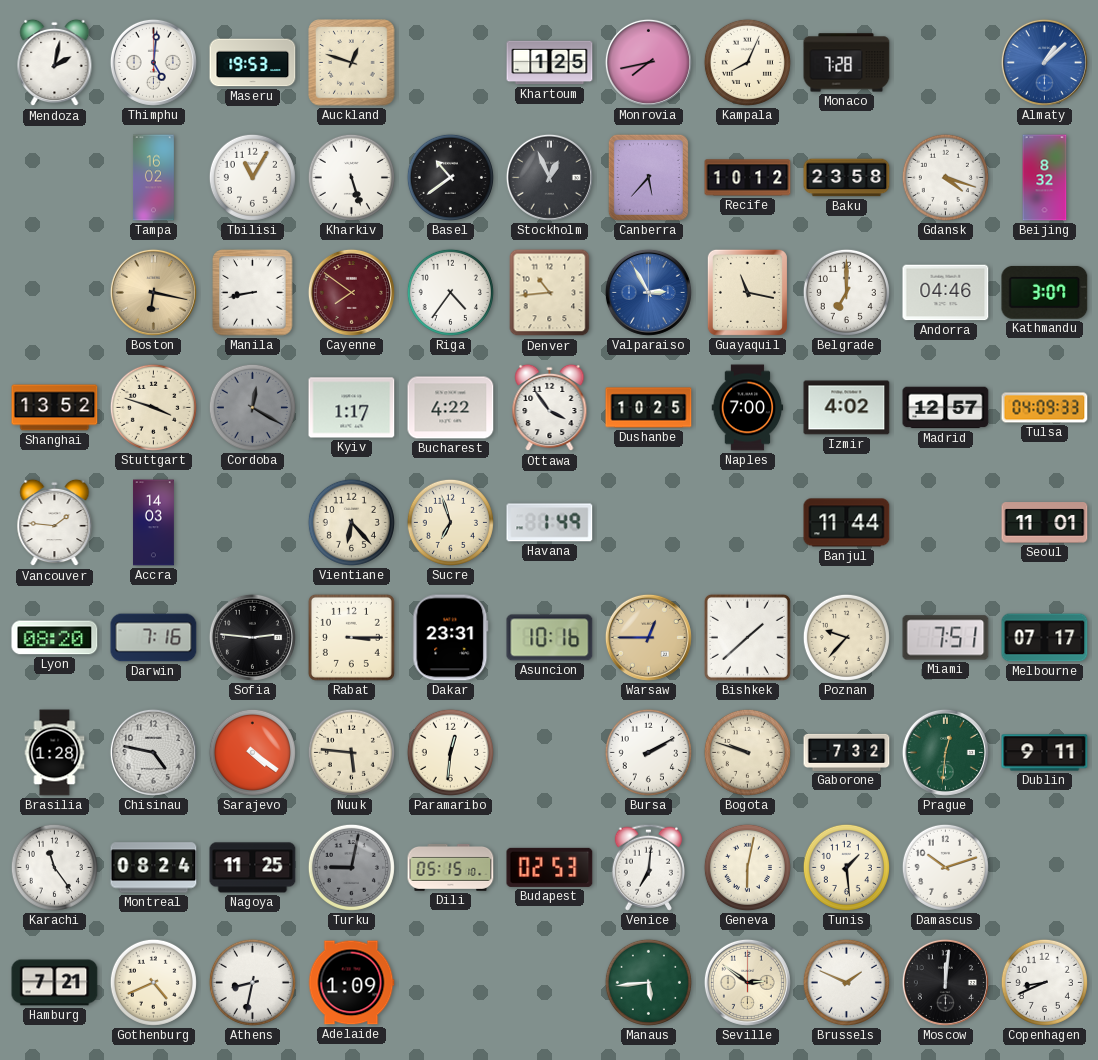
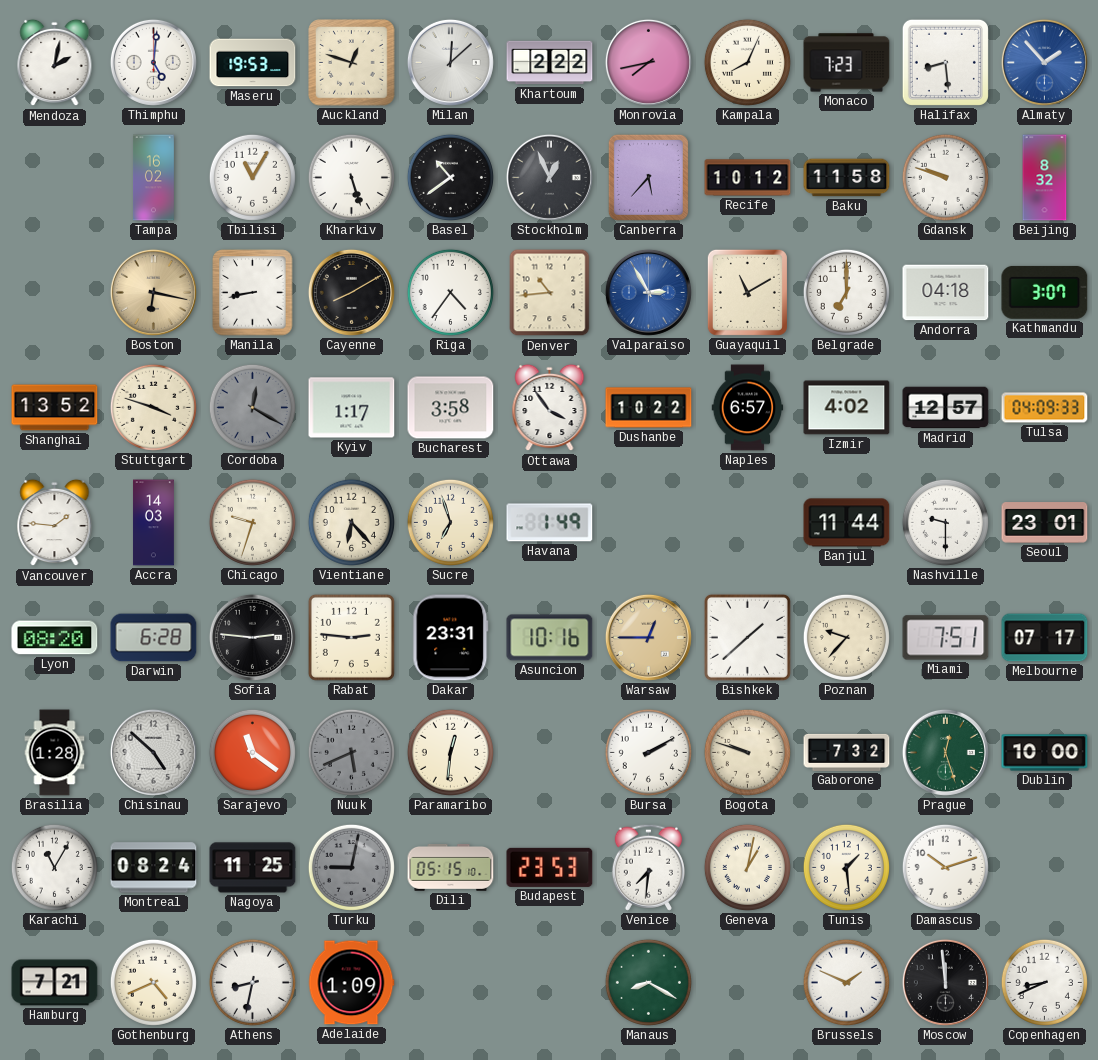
Milan: none -> 12:08 (450, 62)
Khartoum: 1:25 -> 2:22 (550, 63)
Monaco: 7:28 -> 7:23 (847, 63)
Halifax: none -> 8:29 (945, 62)
Almaty: 1:08 -> 1:53 (1044, 62)
Baku: 23:58 -> 11:58 (847, 178)
Gdansk: 4:18 -> 9:48 (945, 177)
Cayenne: 7:51 -> 8:10 (351, 292)
Cayenne dial: burgundy -> black (351, 292)
Guayaquil: 11:17 -> 11:10 (747, 292)
Andorra: 04:46 -> 04:18 (946, 293)
Bucharest: 4:22 -> 3:58 (451, 408)
Dushanbe: 10:25 -> 10:22 (649, 408)
Naples: 7:00 -> 6:57 (748, 408)
Chicago: none -> 9:33 (252, 522)
Nashville: none -> 9:30 (945, 522)
Seoul: 11:01 -> 23:01 (1045, 523)
Darwin: 7:16 -> 6:28 (154, 638)
Rabat: 3:15 -> 2:46 (351, 637)
Chisinau: 4:47 -> 4:52 (153, 752)
Sarajevo: 4:21 -> 11:21 (252, 752)
Nuuk: 5:46 -> 5:41 (351, 752)
Nuuk dial: cream -> grey (351, 752)
Prague: 12:31 -> 12:27 (945, 752)
Dublin: 9:11 -> 10:00 (1045, 753)
Karachi: 11:24 -> 11:05 (54, 867)
Budapest: 02:53 -> 23:53 (550, 867)
Venice: 7:01 -> 7:31 (648, 867)
Geneva: 6:02 -> 1:02 (747, 867)
Manaus: 5:44 -> 8:20 (648, 982)
Seville: 2:51 -> none (747, 982)
Moscow: 12:01 -> 11:59 (945, 982)
